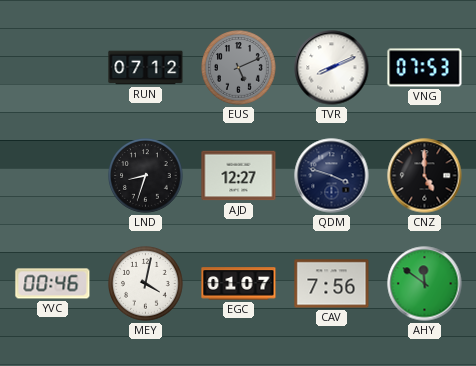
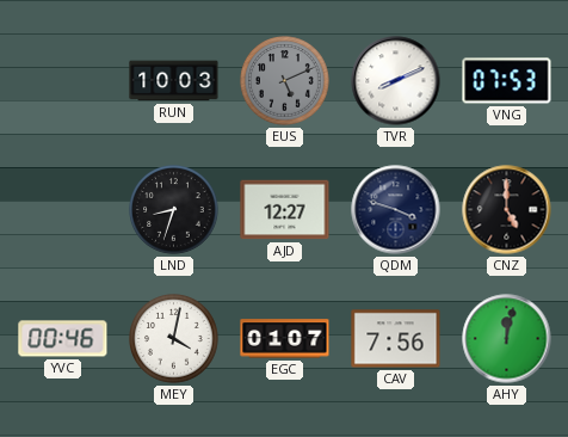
RUN: 07:12 -> 10:03 (174, 81)
AHY: 11:51 -> 12:02 (507, 339)
